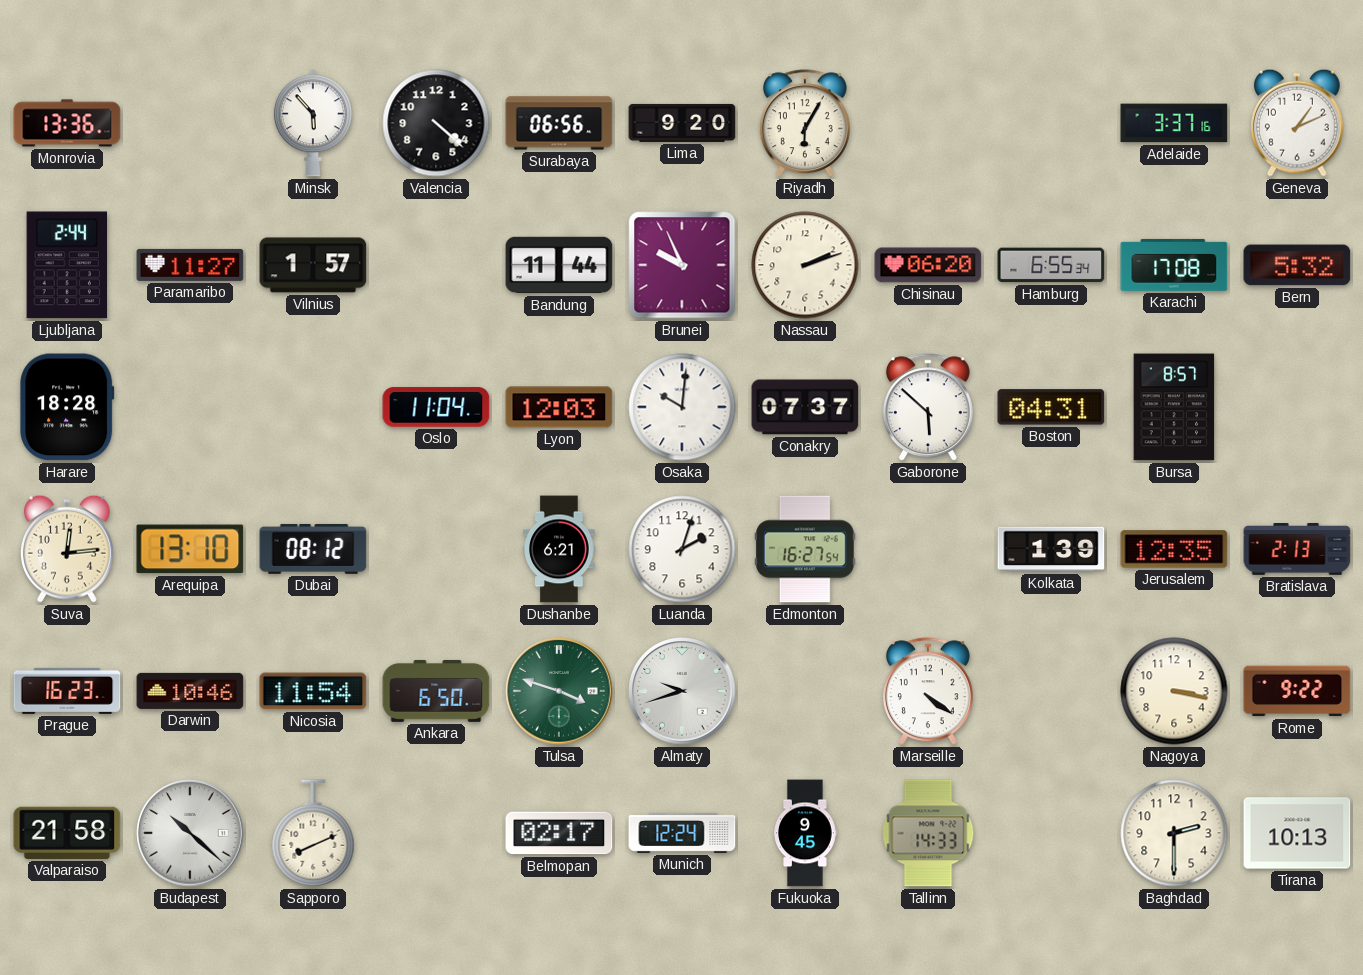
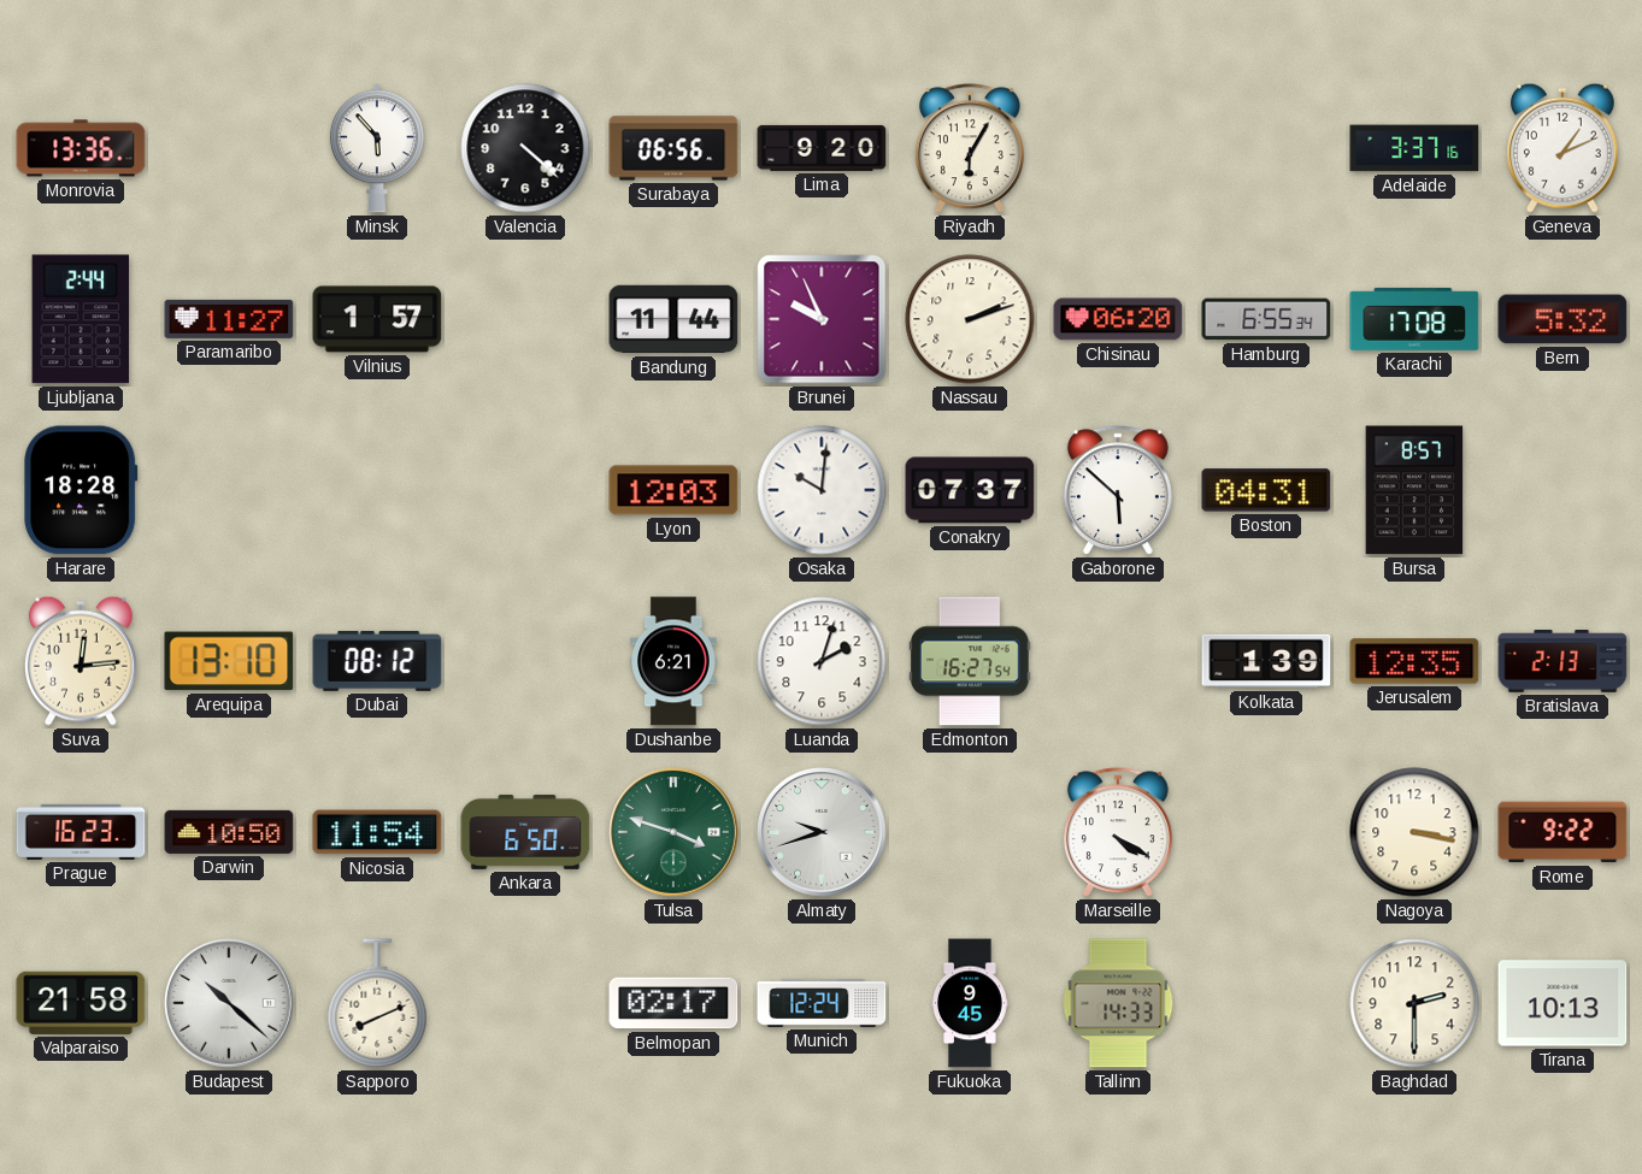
Oslo: 11:04 -> none (436, 407)
Darwin: 10:46 -> 10:50 (229, 832)
Marseille: 4:21 -> 4:20 (1118, 833)
